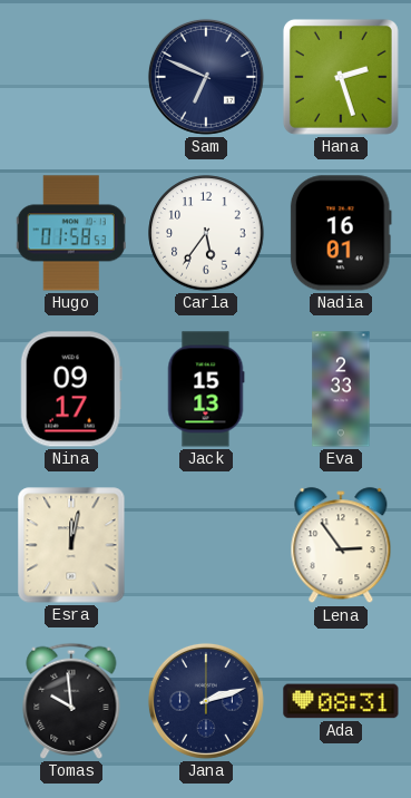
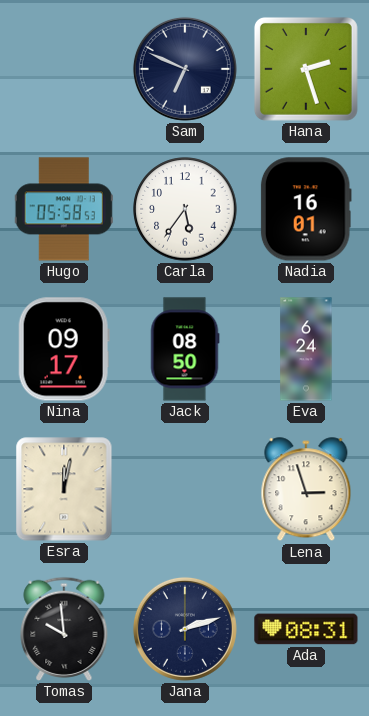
Hugo: 01:58 -> 05:58 (64, 209)
Jack: 15:13 -> 08:50 (185, 349)
Eva: 2:33 -> 6:24 (306, 349)
Lena: 2:54 -> 2:57 (306, 490)
